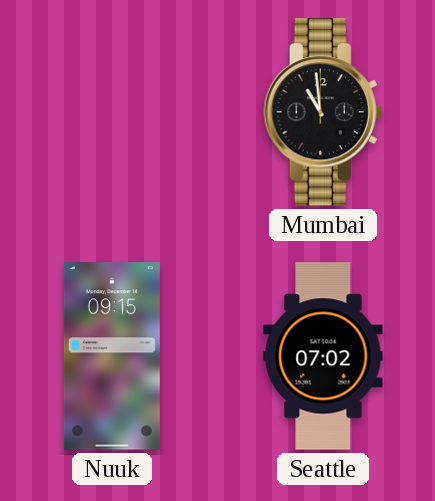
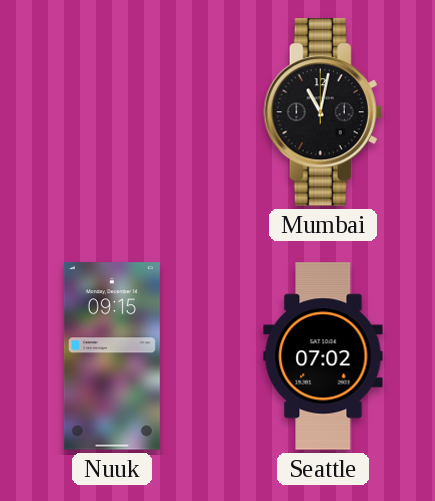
Mumbai: 10:59 -> 11:02 (323, 112)
